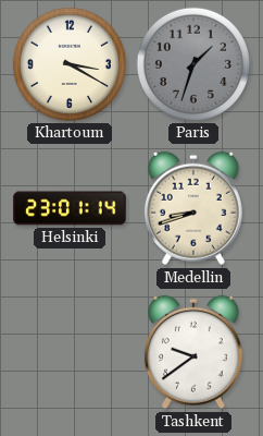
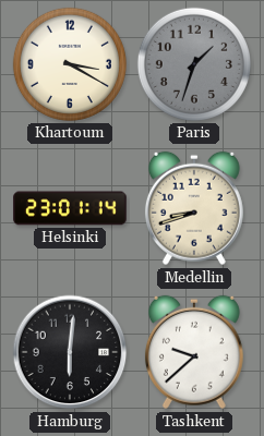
Hamburg: none -> 6:01 (70, 352)
Tashkent: 9:39 -> 9:38 (194, 352)
